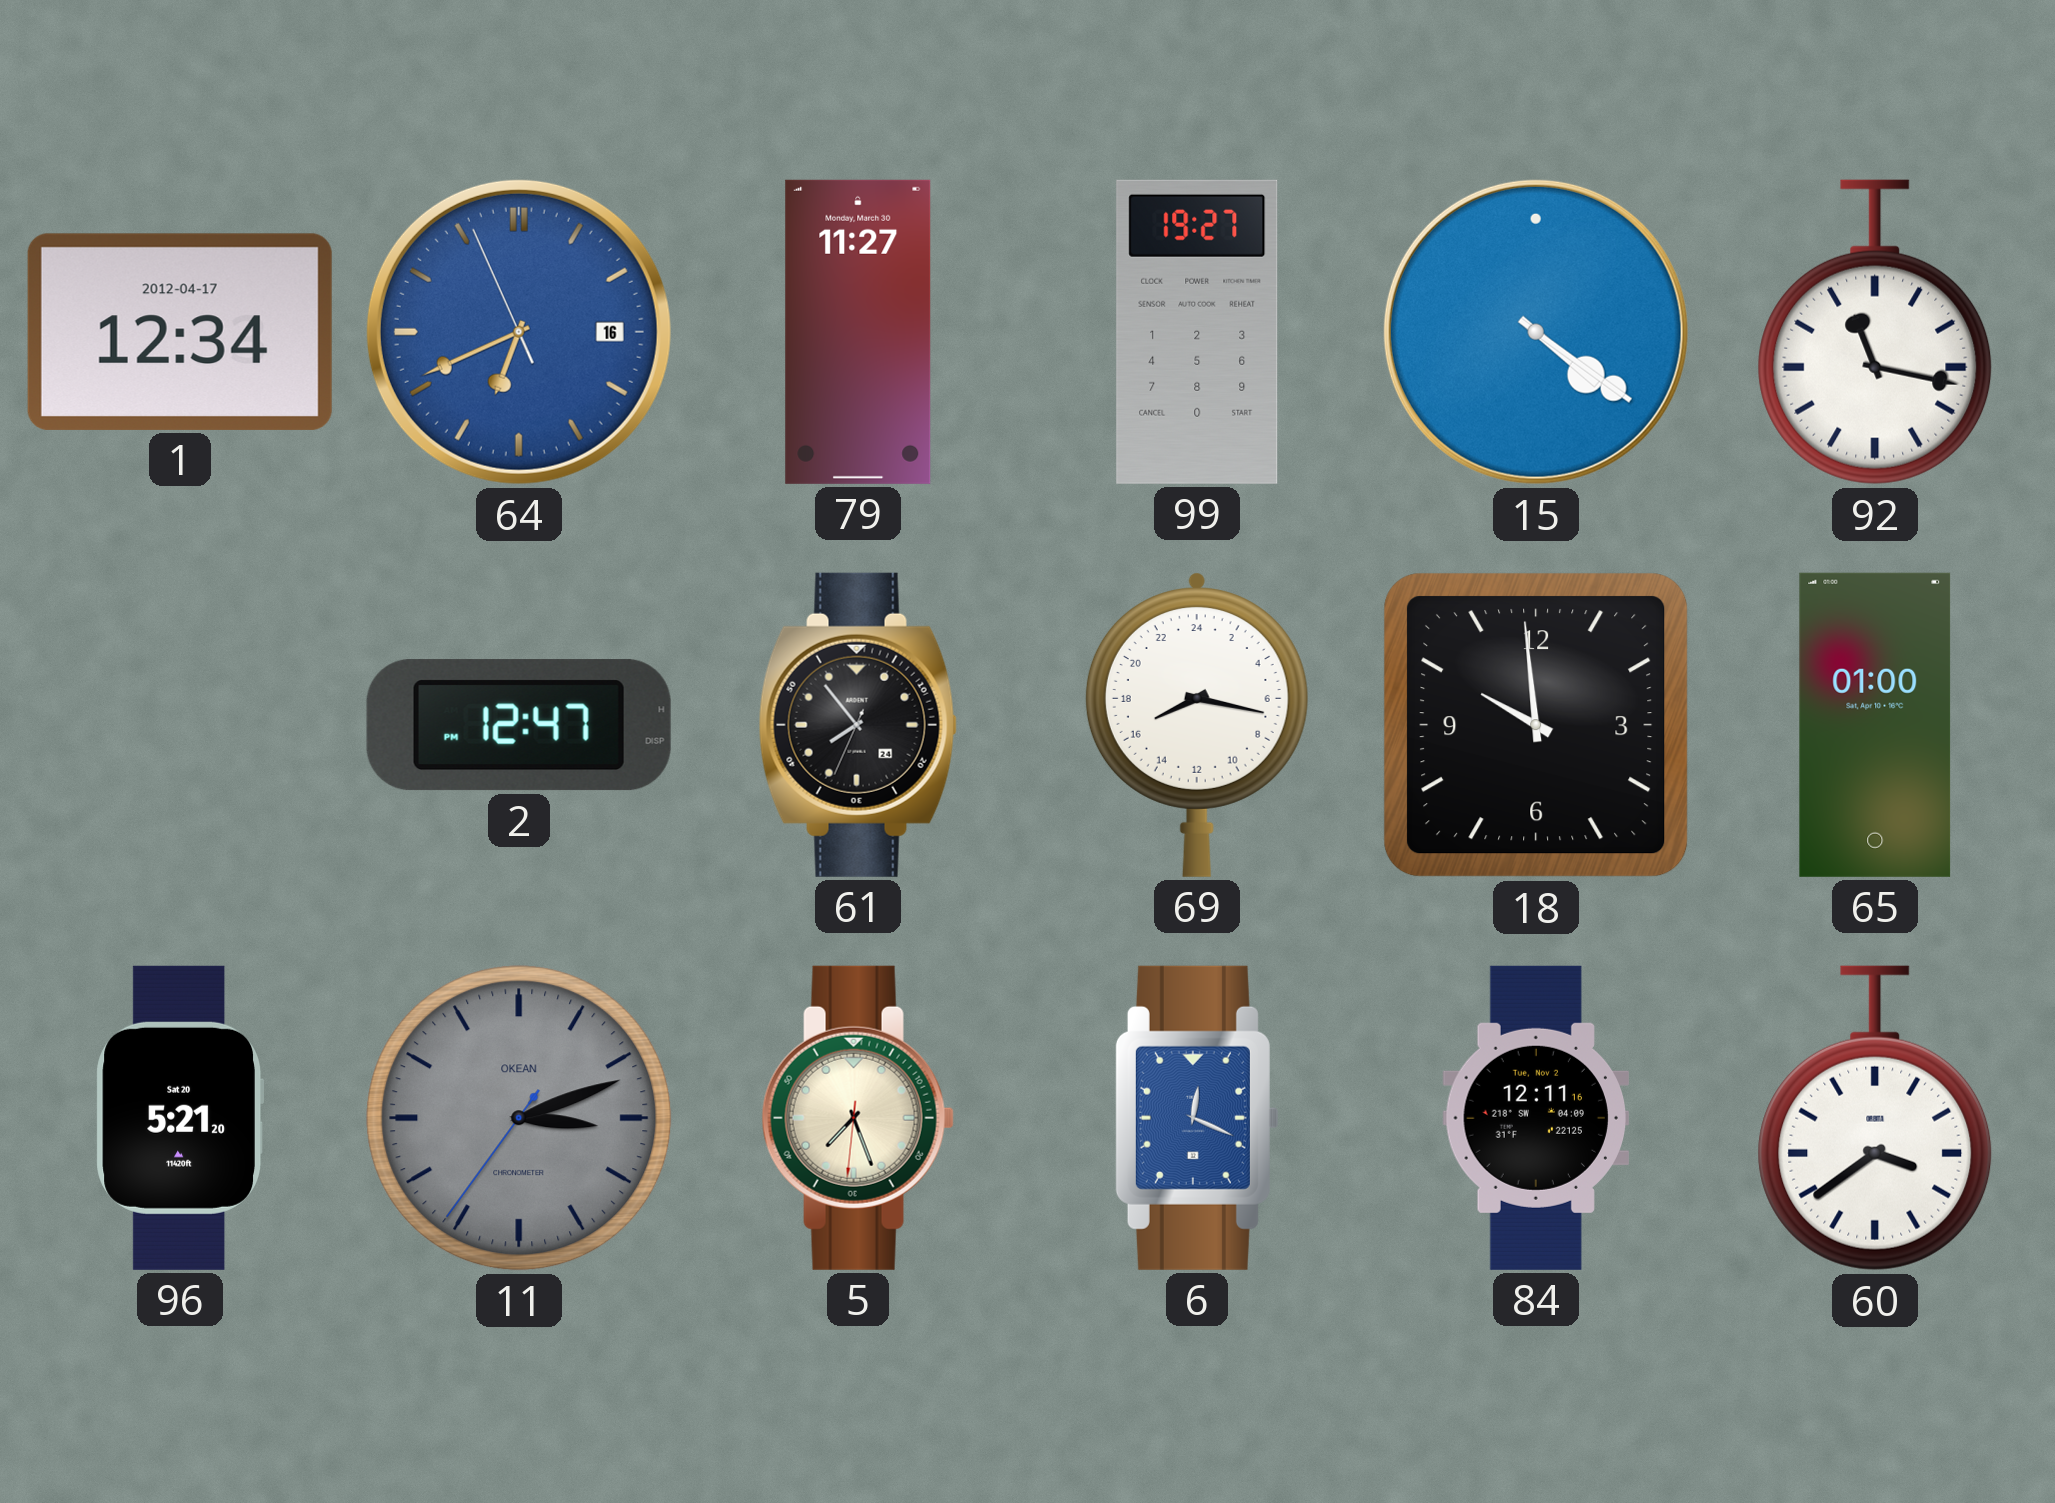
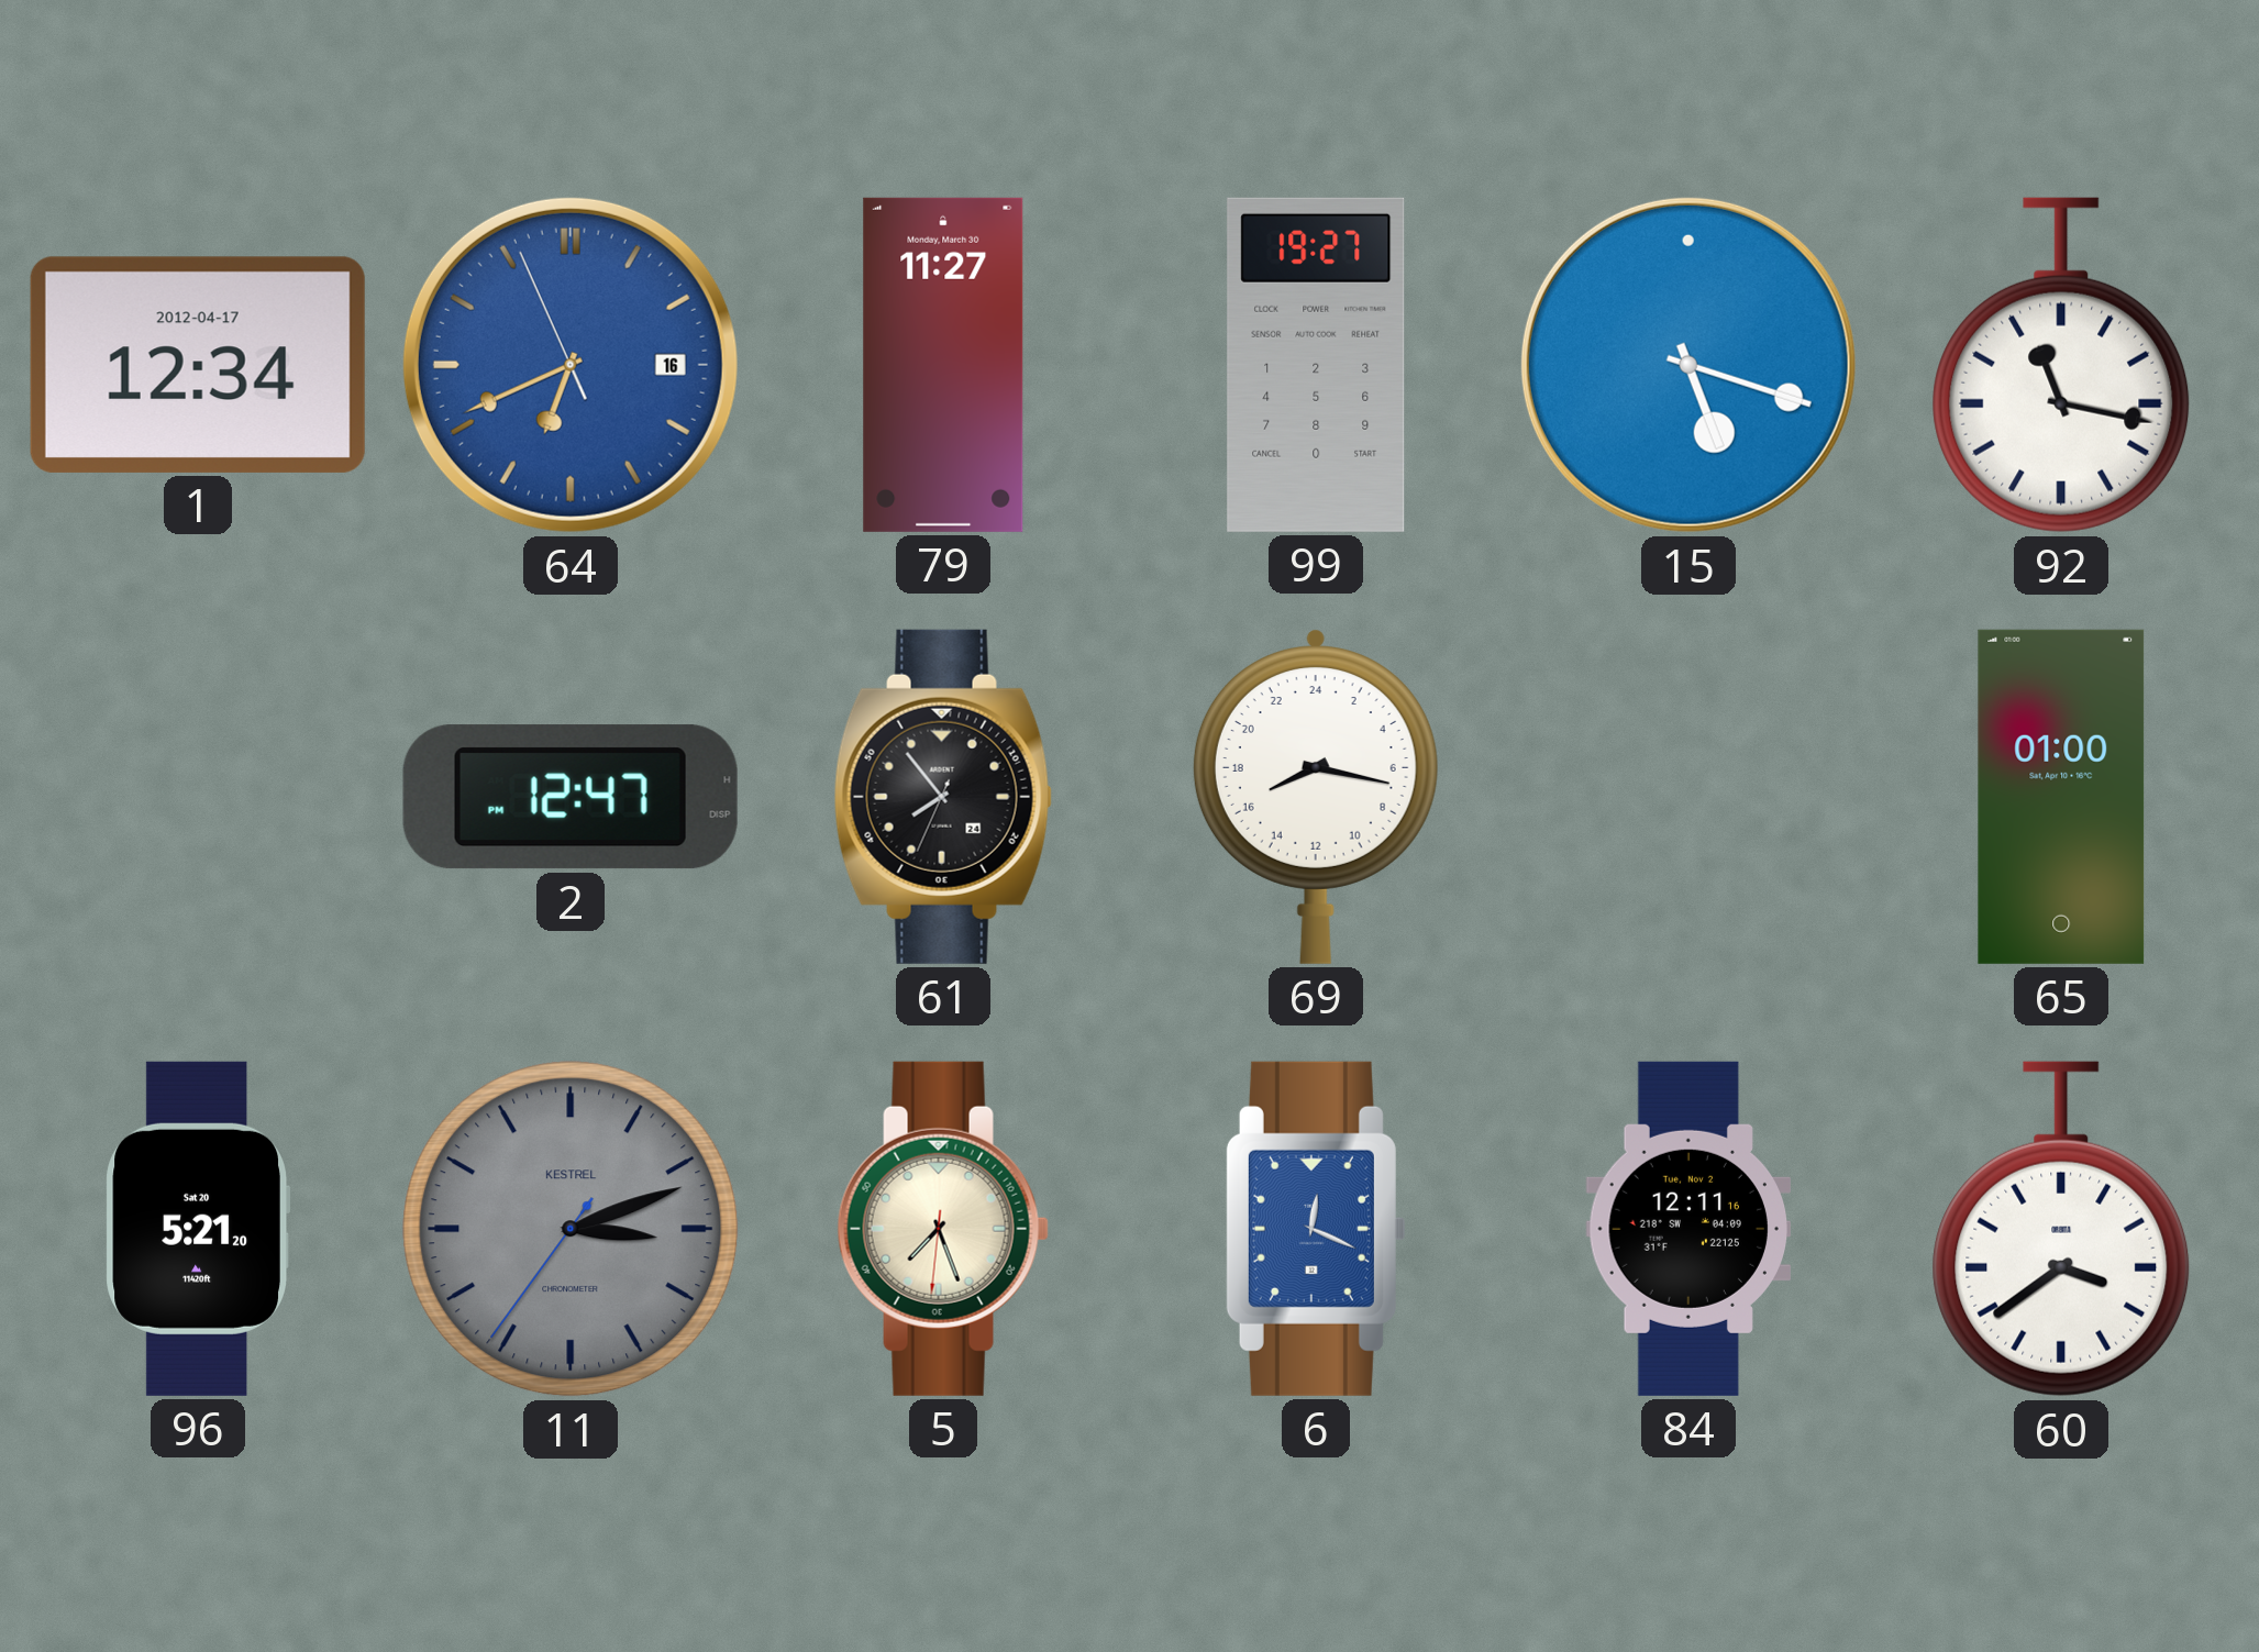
15: 4:21 -> 5:18 (1688, 365)
18: 9:59 -> none (1536, 725)
11 brand: OKEAN -> KESTREL (571, 1229)
